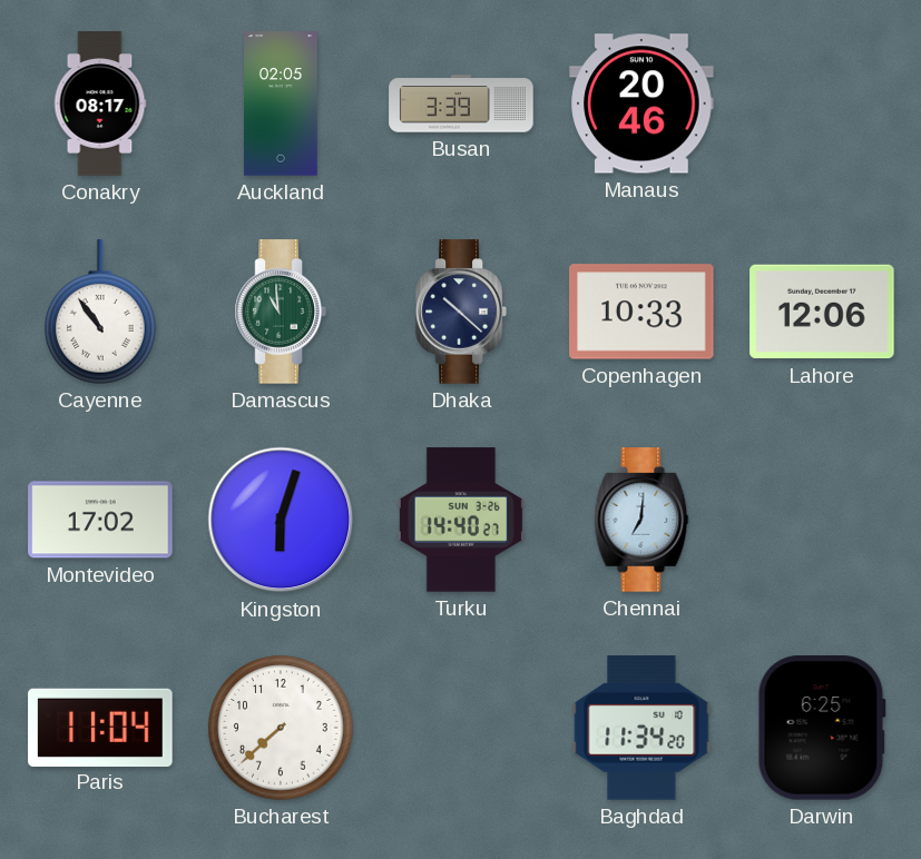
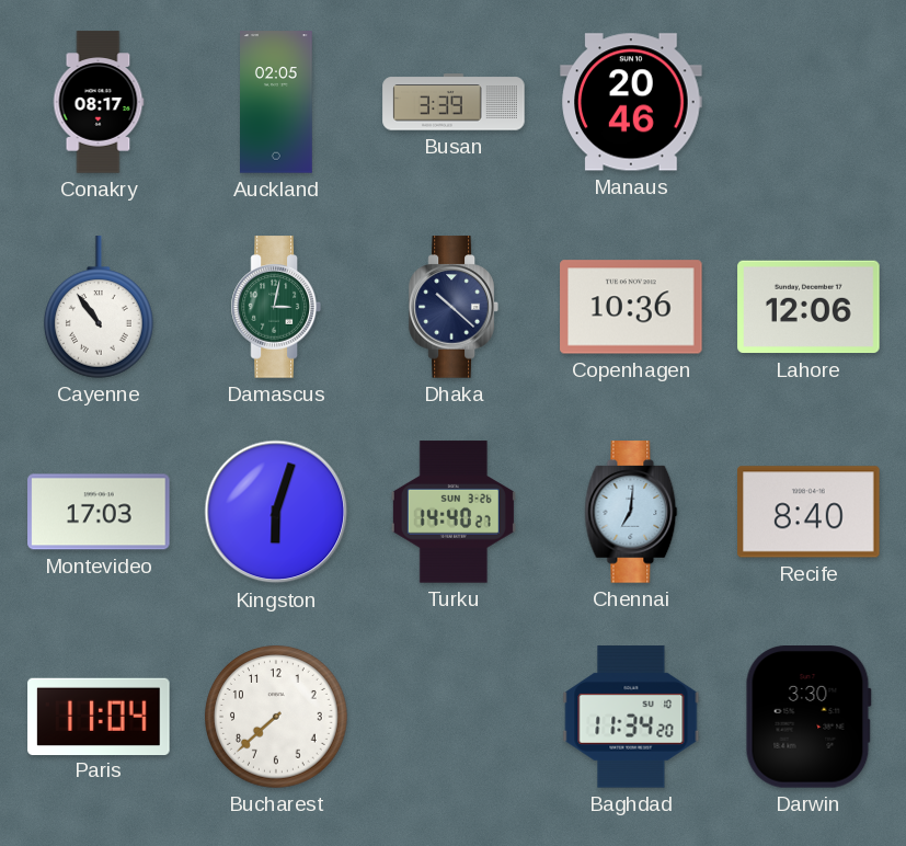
Damascus: 10:59 -> 3:02 (276, 307)
Copenhagen: 10:33 -> 10:36 (631, 307)
Montevideo: 17:02 -> 17:03 (99, 512)
Recife: none -> 8:40 (808, 512)
Darwin: 6:25 -> 3:30 (808, 717)
